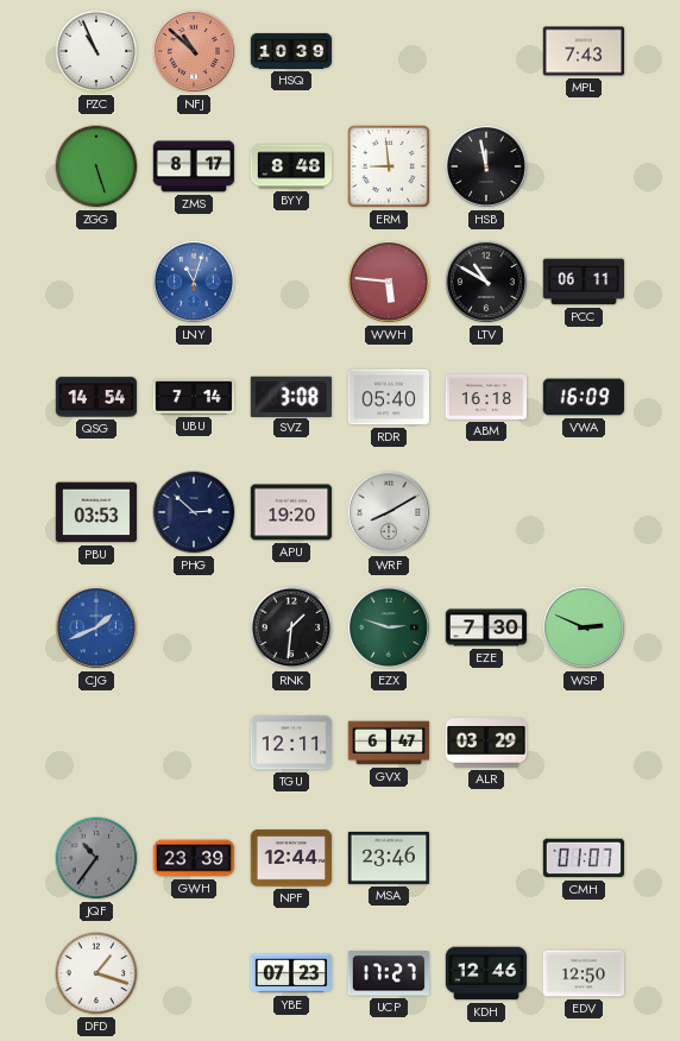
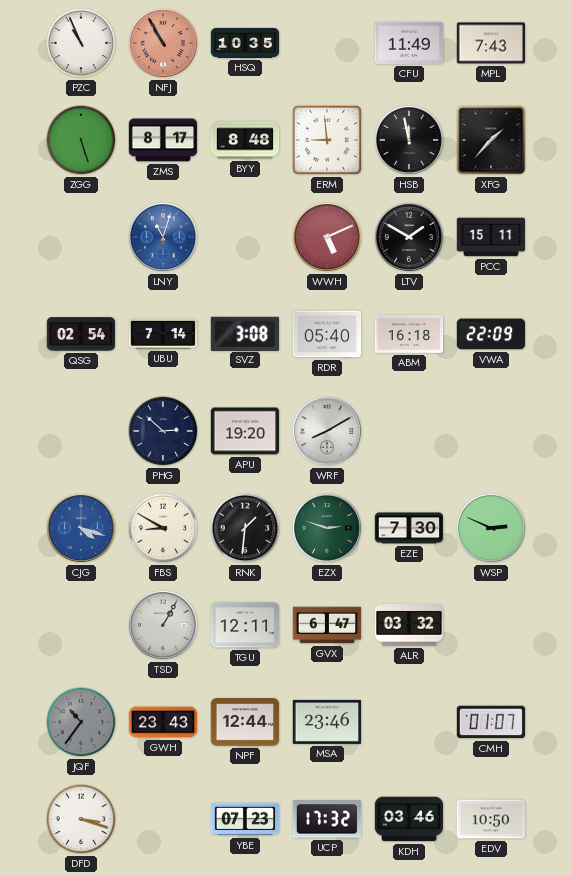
NFJ: 10:52 -> 10:55 (163, 43)
HSQ: 10:39 -> 10:35 (245, 43)
CFU: none -> 11:49 (409, 43)
XFG: none -> 1:37 (491, 140)
WWH: 5:46 -> 5:11 (327, 237)
LTV: 10:50 -> 1:50 (409, 237)
PCC: 06:11 -> 15:11 (491, 237)
QSG: 14:54 -> 02:54 (81, 334)
VWA: 16:09 -> 22:09 (491, 334)
PBU: 03:53 -> none (96, 512)
CJG: 1:41 -> 4:18 (81, 528)
FBS: none -> 8:50 (163, 528)
TSD: none -> 1:05 (163, 625)
ALR: 03:29 -> 03:32 (409, 625)
GWH: 23:39 -> 23:43 (163, 722)
DFD: 1:18 -> 3:18 (81, 819)
UCP: 17:27 -> 17:32 (327, 819)
KDH: 12:46 -> 03:46 (409, 819)
EDV: 12:50 -> 10:50 (491, 819)
